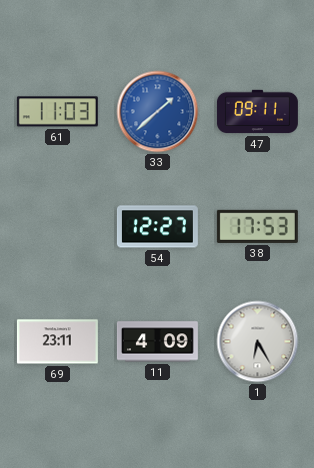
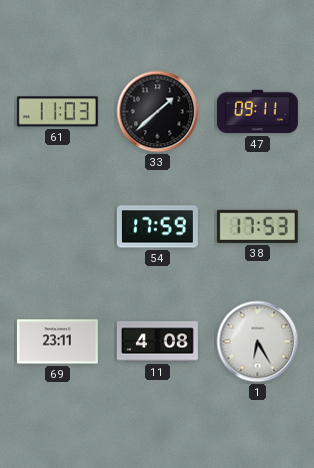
33 dial: blue -> black (158, 112)
54: 12:27 -> 17:59 (157, 227)
11: 4:09 -> 4:08 (157, 342)
